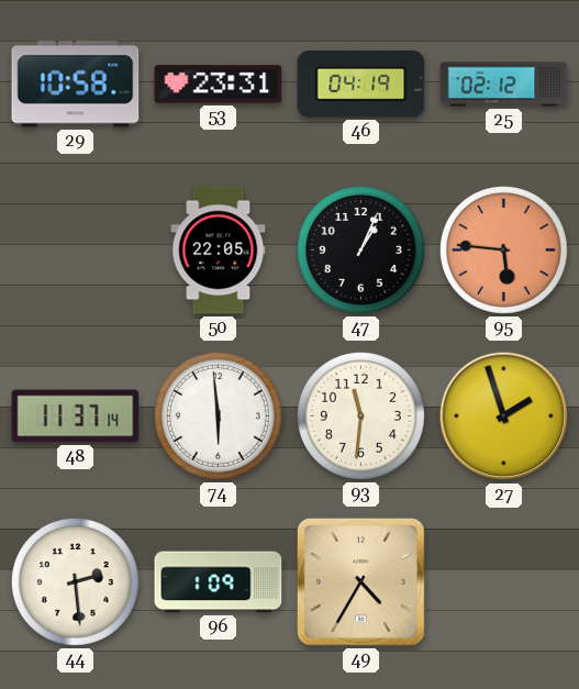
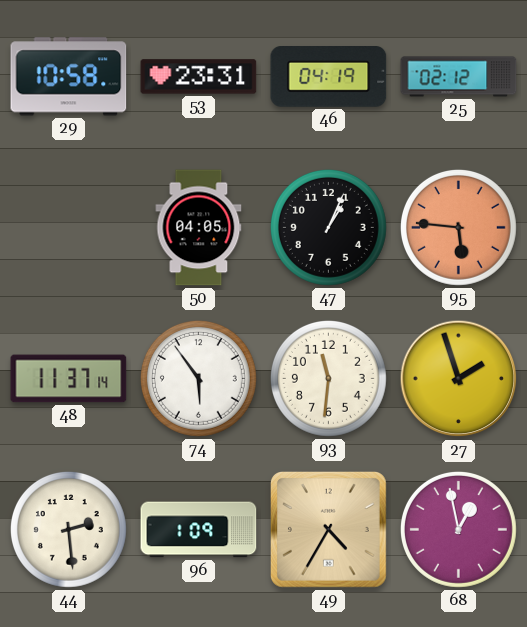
50: 22:05 -> 04:05 (199, 228)
74: 5:59 -> 5:54 (198, 378)
68: none -> 12:58 (458, 529)
